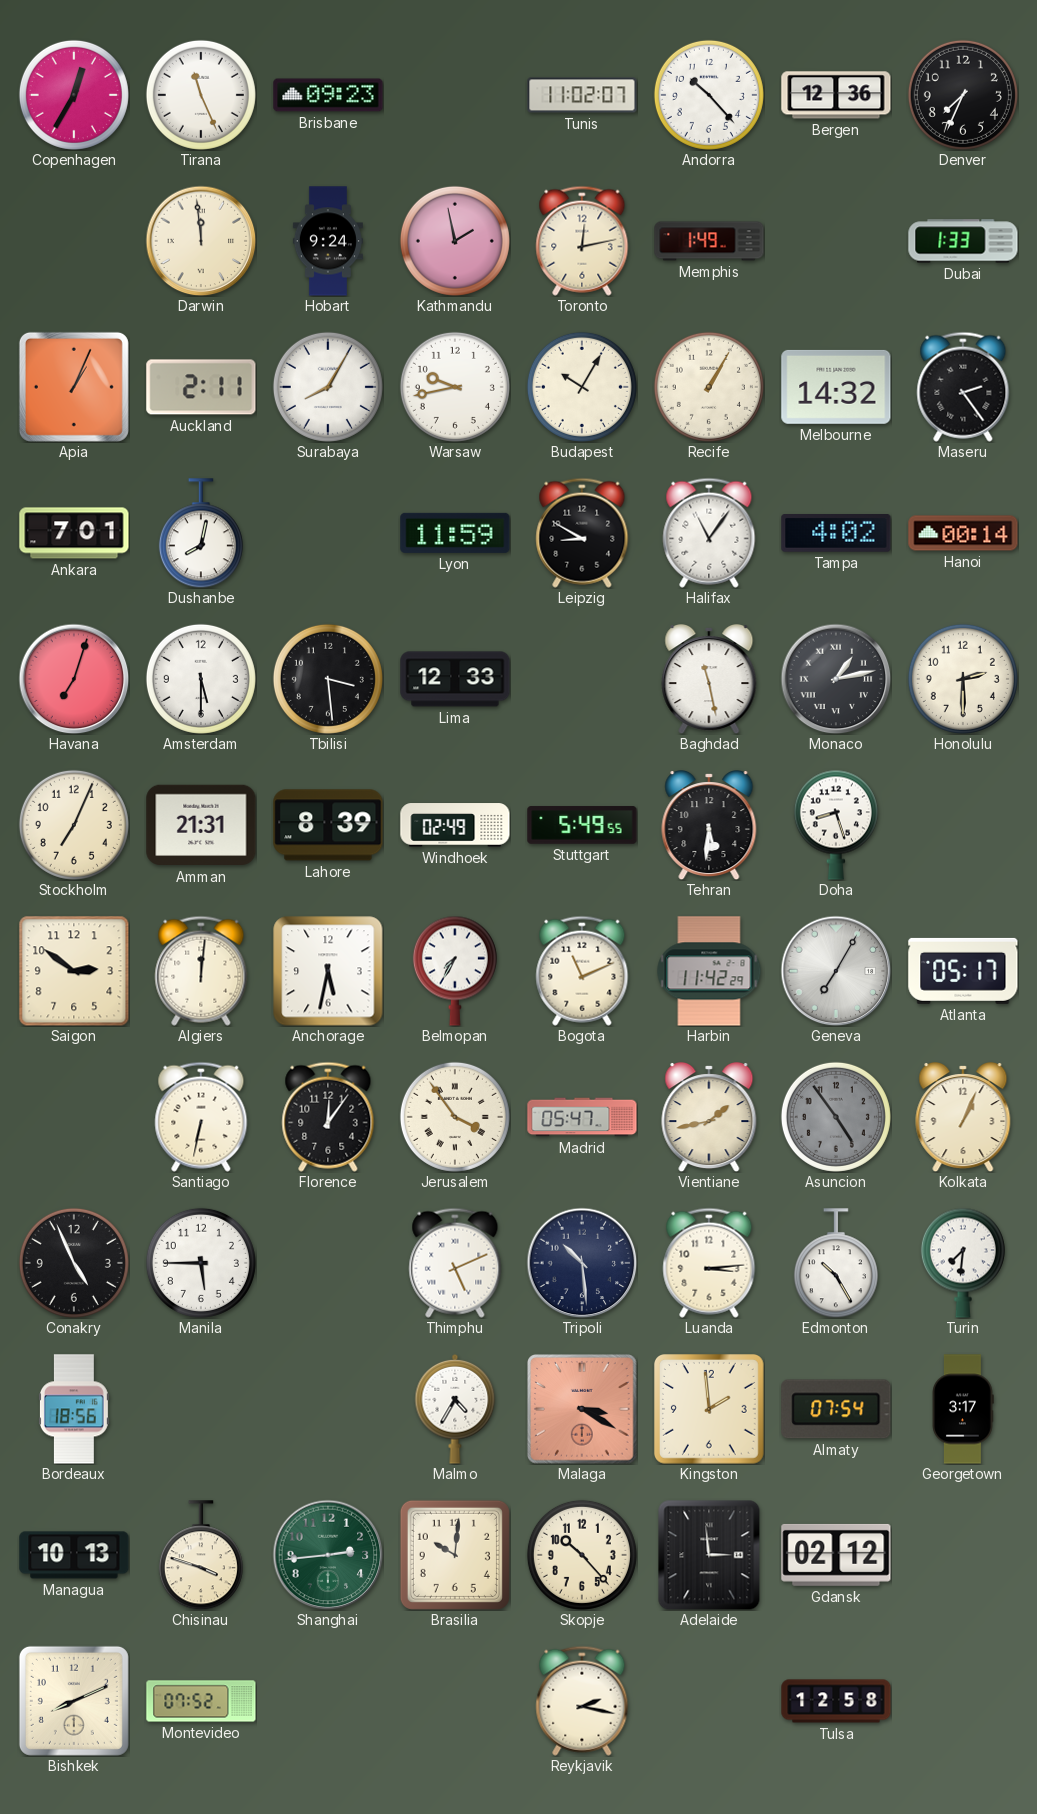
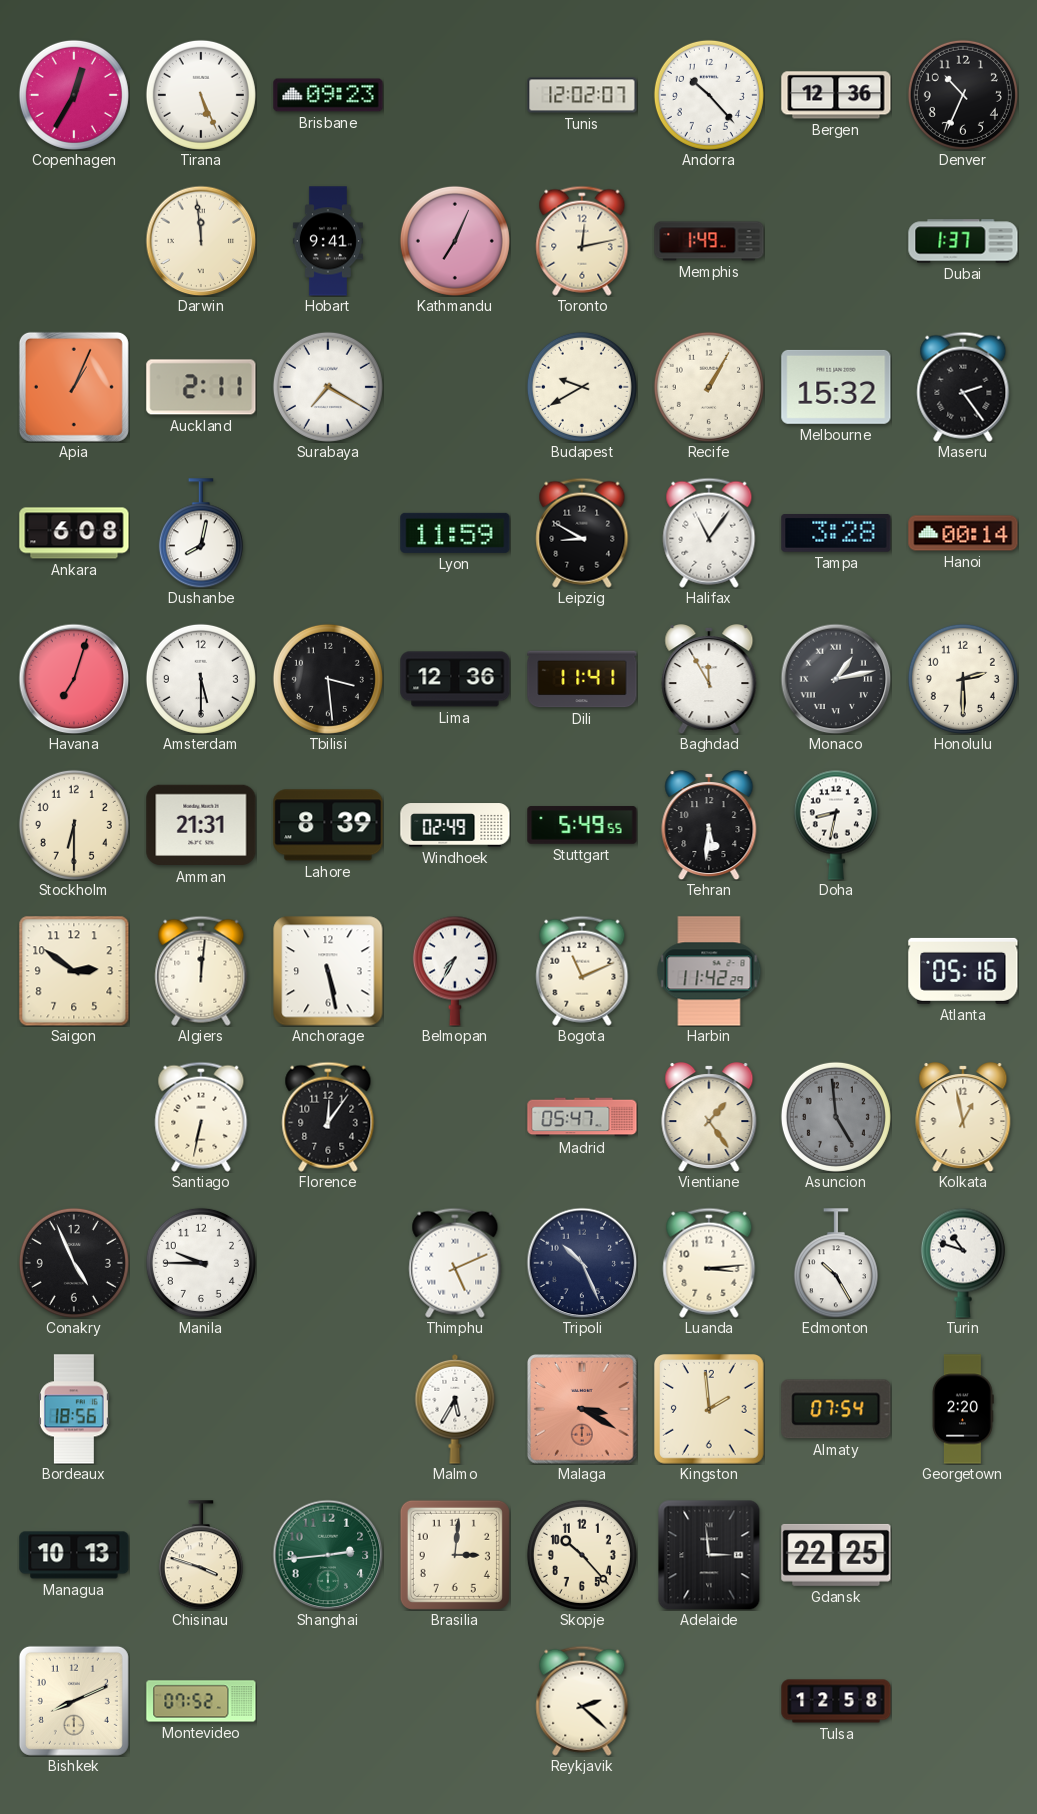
Tirana: 11:26 -> 5:26 (201, 95)
Tunis: 11:02 -> 12:02 (582, 95)
Denver: 7:34 -> 10:34 (963, 95)
Hobart: 9:24 -> 9:41 (328, 241)
Kathmandu: 1:58 -> 7:04 (455, 241)
Dubai: 1:33 -> 1:37 (963, 241)
Surabaya: 8:05 -> 7:20 (328, 387)
Warsaw: 9:43 -> none (455, 387)
Budapest: 10:05 -> 9:40 (582, 387)
Melbourne: 14:32 -> 15:32 (836, 387)
Ankara: 7:01 -> 6:08 (74, 533)
Tampa: 4:02 -> 3:28 (836, 534)
Lima: 12:33 -> 12:36 (455, 679)
Dili: none -> 11:41 (582, 679)
Baghdad: 11:28 -> 11:55 (709, 680)
Stockholm: 7:04 -> 6:30 (74, 825)
Doha: 8:27 -> 8:32 (836, 825)
Anchorage: 5:32 -> 5:28 (328, 971)
Geneva: 7:05 -> none (836, 971)
Atlanta: 05:17 -> 05:16 (963, 971)
Jerusalem: 3:54 -> none (455, 1117)
Vientiane: 1:43 -> 1:24 (709, 1118)
Asuncion: 4:54 -> 4:59 (836, 1117)
Kolkata: 1:04 -> 12:58 (963, 1118)
Manila: 5:45 -> 9:45 (201, 1263)
Tripoli: 10:29 -> 10:26 (582, 1263)
Turin: 7:31 -> 10:48 (963, 1263)
Malmo: 4:35 -> 5:35 (455, 1409)
Georgetown: 3:17 -> 2:20 (963, 1409)
Brasilia: 10:01 -> 3:01 (455, 1555)
Gdansk: 02:12 -> 22:25 (836, 1555)
Reykjavik: 2:17 -> 2:22 (582, 1701)
